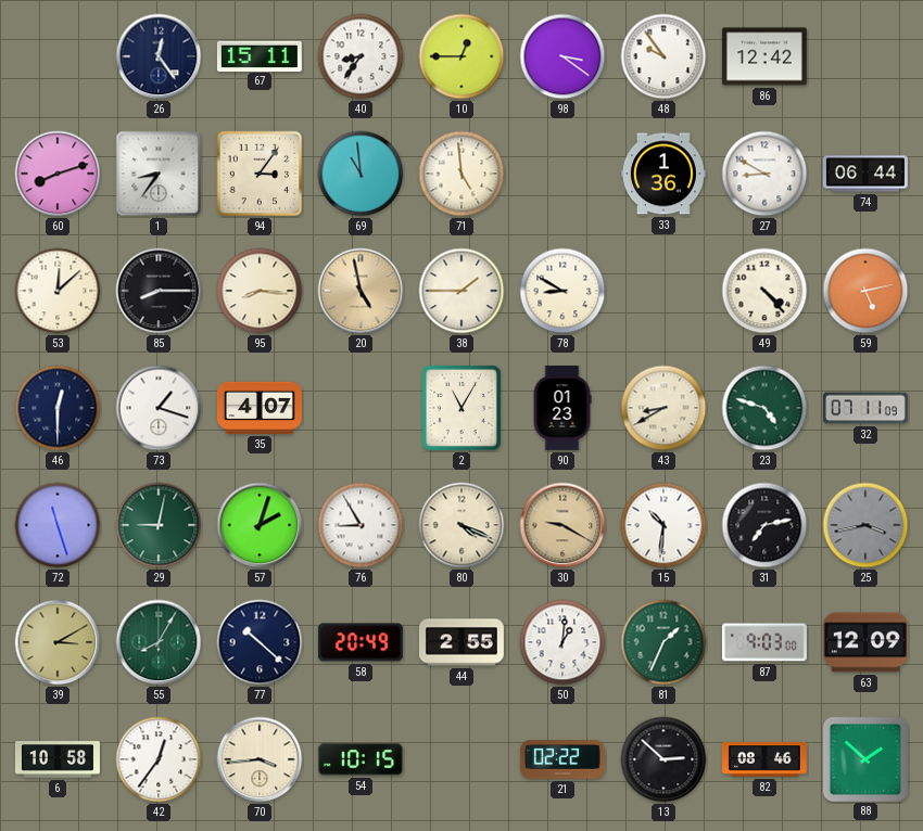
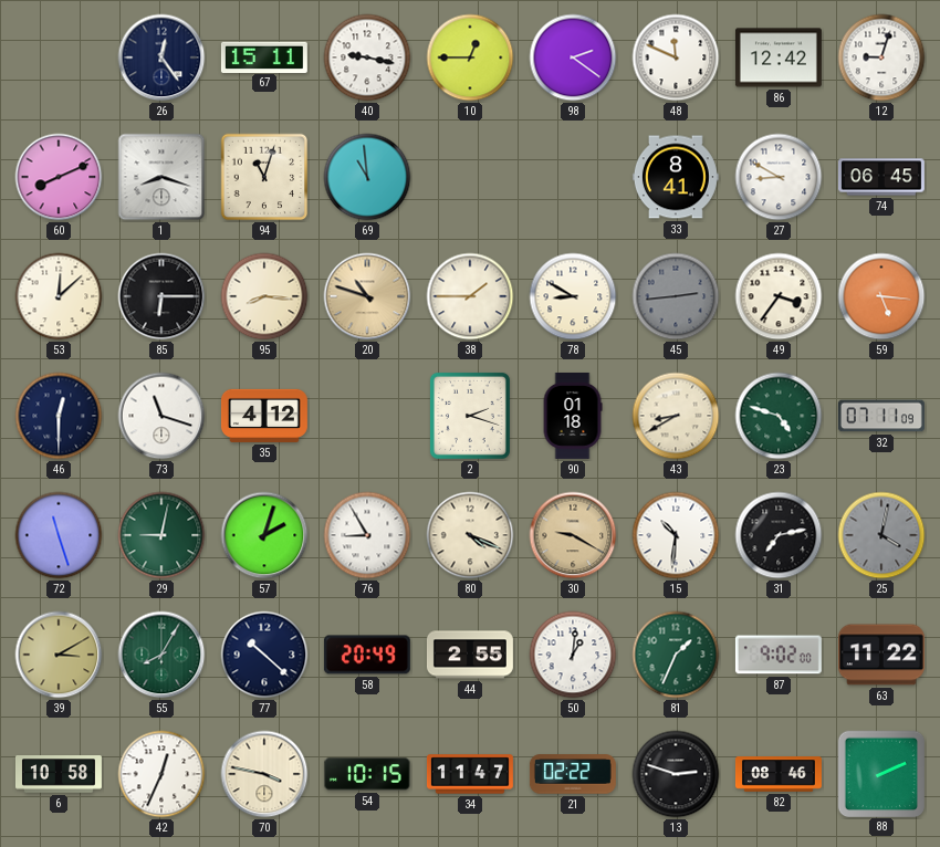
40: 8:36 -> 9:17 (367, 57)
98: 3:21 -> 2:21 (573, 57)
48: 9:54 -> 11:49 (676, 57)
12: none -> 9:03 (881, 57)
60: 8:12 -> 8:11 (59, 177)
1: 8:36 -> 8:18 (161, 177)
94: 3:06 -> 11:03 (264, 177)
71: 4:59 -> none (461, 174)
33: 1:36 -> 8:41 (676, 177)
74: 06:44 -> 06:45 (881, 177)
85: 8:15 -> 6:15 (161, 296)
20: 4:58 -> 10:48 (367, 296)
45: none -> 2:44 (676, 296)
49: 4:23 -> 3:36 (779, 296)
59: 5:13 -> 5:16 (881, 296)
73: 1:18 -> 11:18 (161, 416)
35: 4:07 -> 4:12 (264, 416)
2: 11:05 -> 2:18 (470, 416)
90: 01:23 -> 01:18 (573, 416)
25: 3:43 -> 4:02 (881, 535)
87: 9:03 -> 9:02 (779, 655)
63: 12:09 -> 11:22 (881, 655)
42: 12:36 -> 12:34 (161, 774)
70: 3:44 -> 3:47 (264, 774)
34: none -> 11:47 (470, 774)
13: 2:52 -> 2:48 (676, 774)
88: 1:52 -> 2:11 (880, 773)
